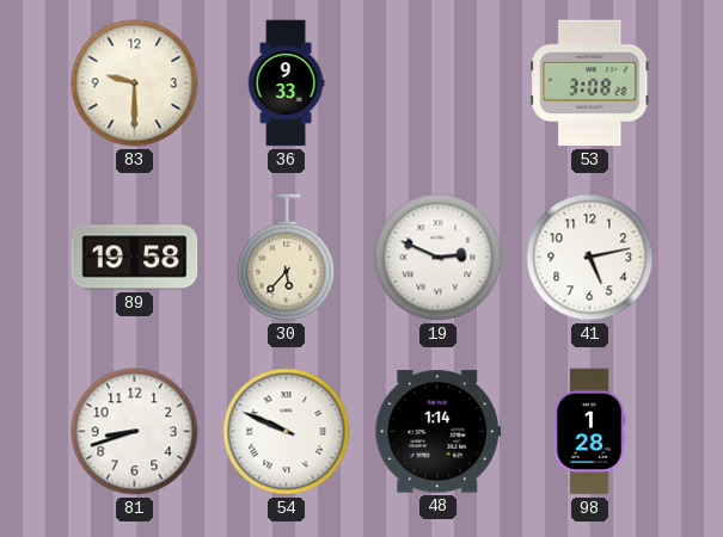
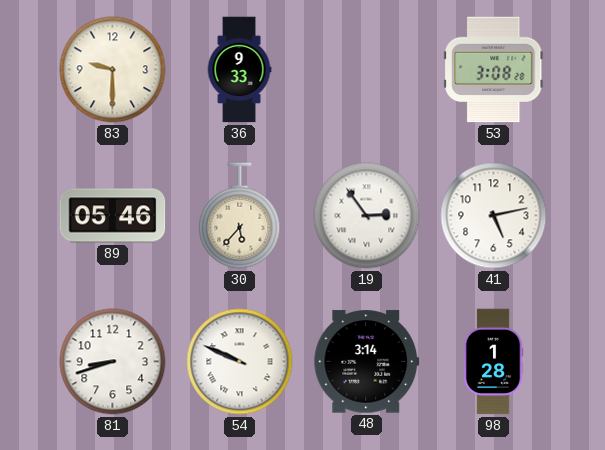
89: 19:58 -> 05:46 (113, 216)
19: 2:49 -> 2:54 (367, 216)
48: 1:14 -> 3:14 (367, 362)
